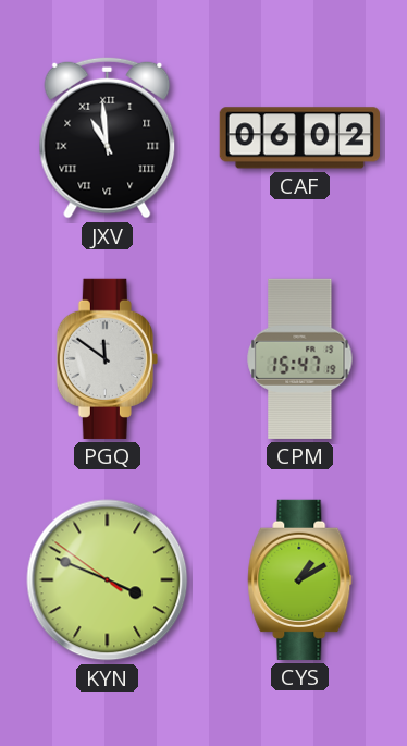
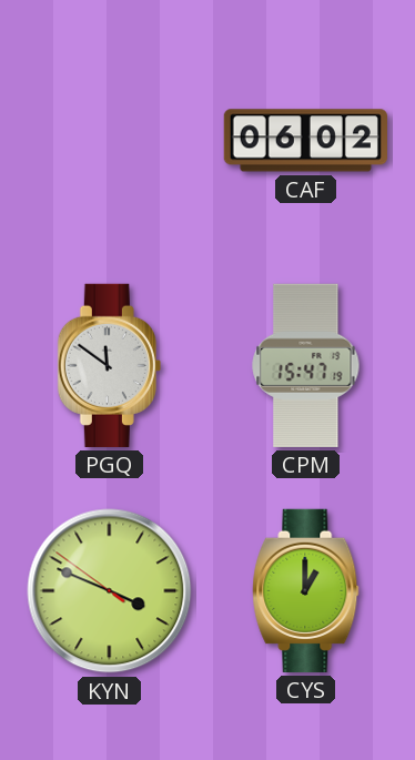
JXV: 10:59 -> none (108, 137)
CYS: 1:10 -> 1:00 (306, 590)
